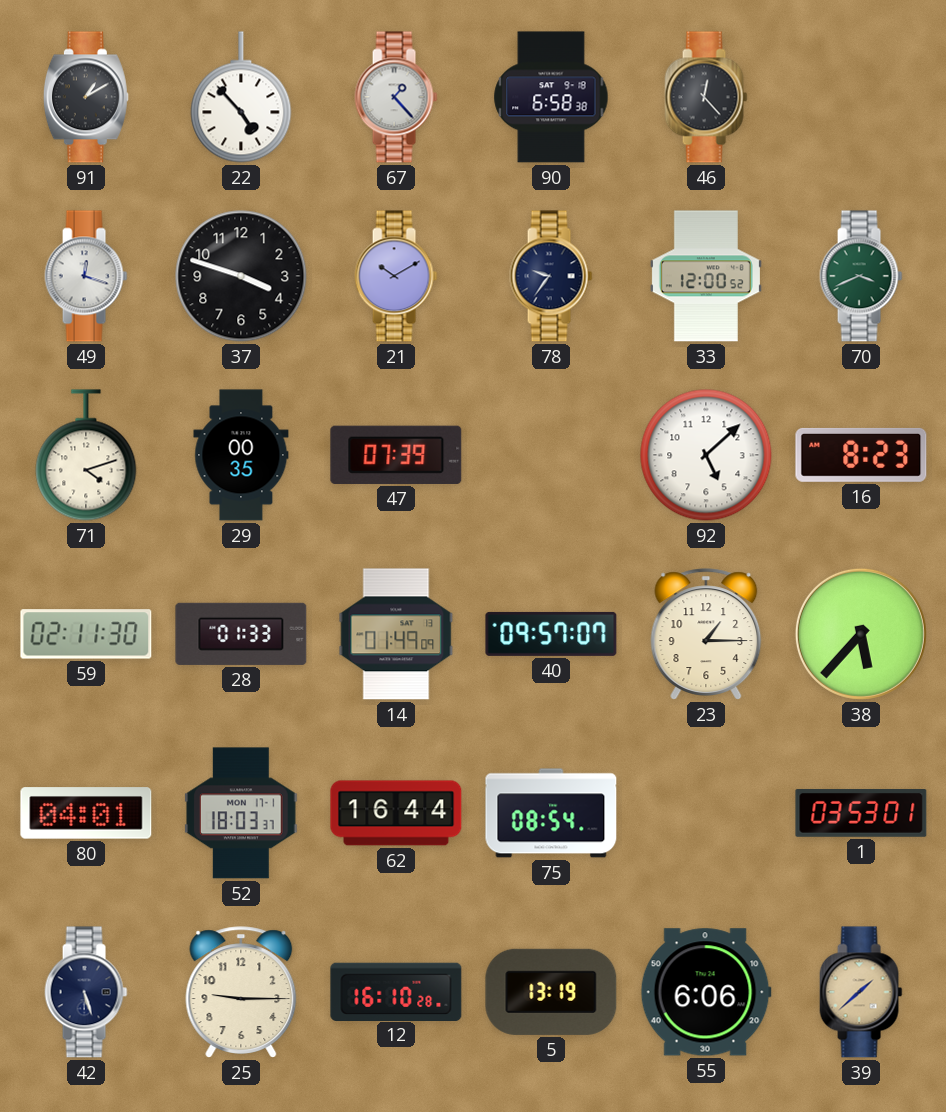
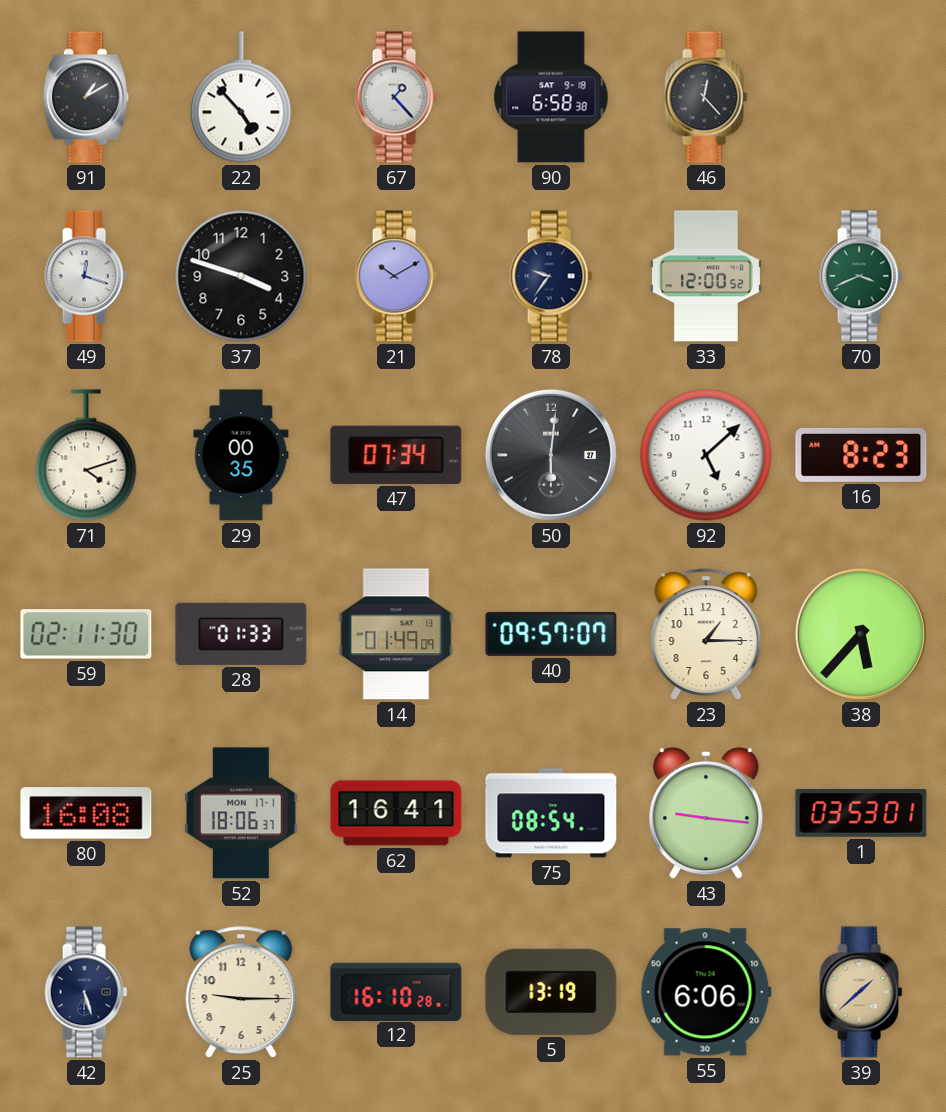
47: 07:39 -> 07:34 (396, 455)
50: none -> 6:01 (551, 455)
80: 04:01 -> 16:08 (86, 813)
52: 18:03 -> 18:06 (241, 813)
62: 16:44 -> 16:41 (396, 813)
43: none -> 9:16 (706, 814)
